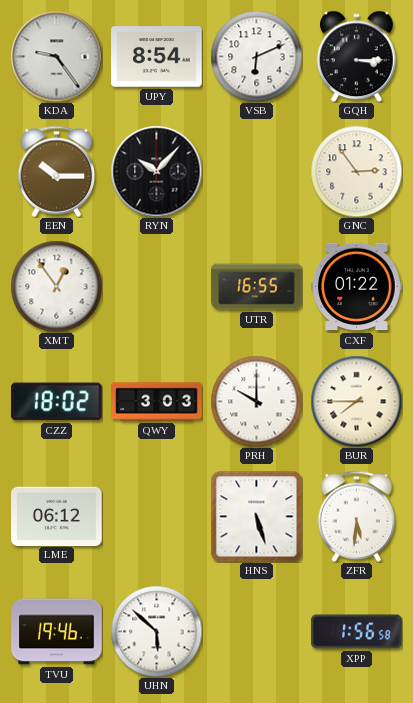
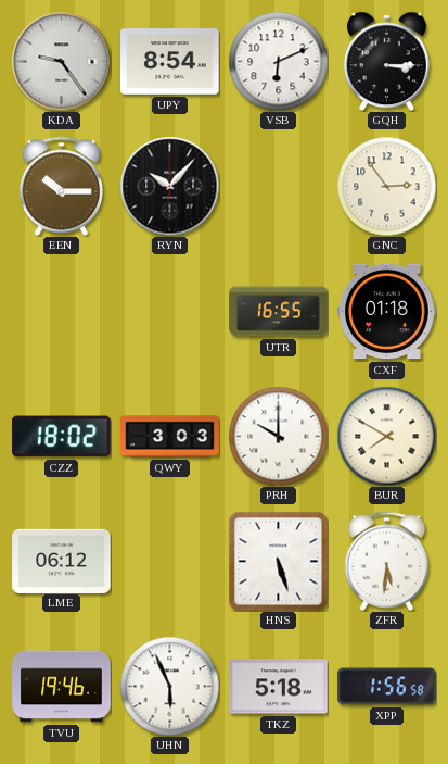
XMT: 12:54 -> none (56, 286)
CXF: 01:22 -> 01:18 (387, 312)
BUR: 7:45 -> 7:50 (386, 436)
UHN: 5:52 -> 5:56 (169, 686)
TKZ: none -> 5:18 (279, 687)
